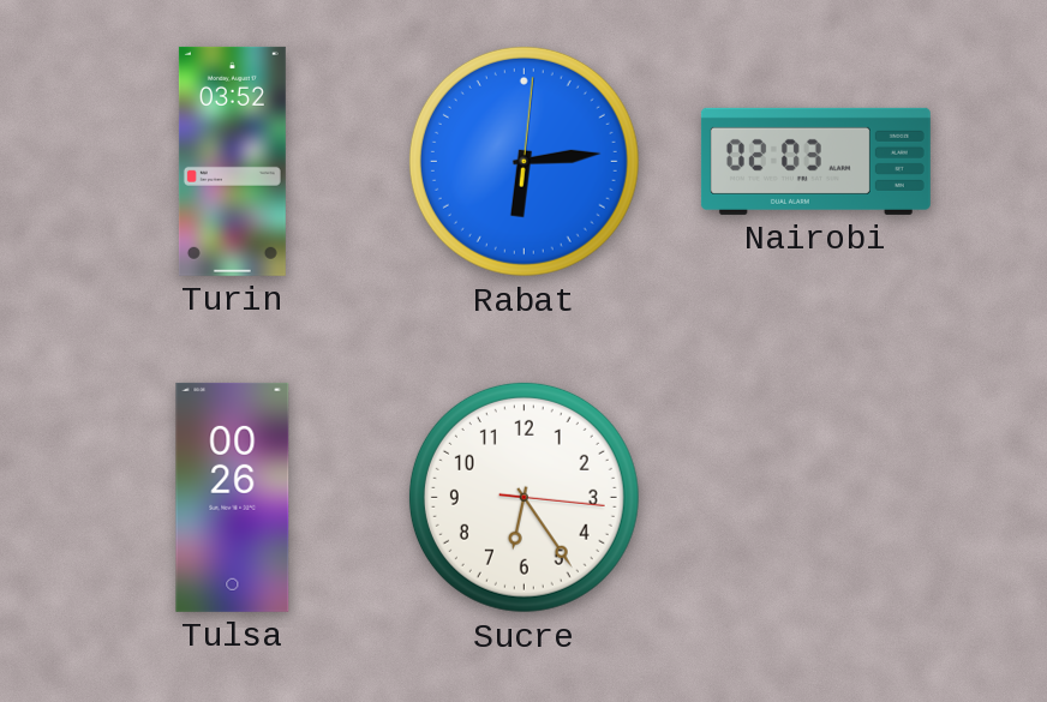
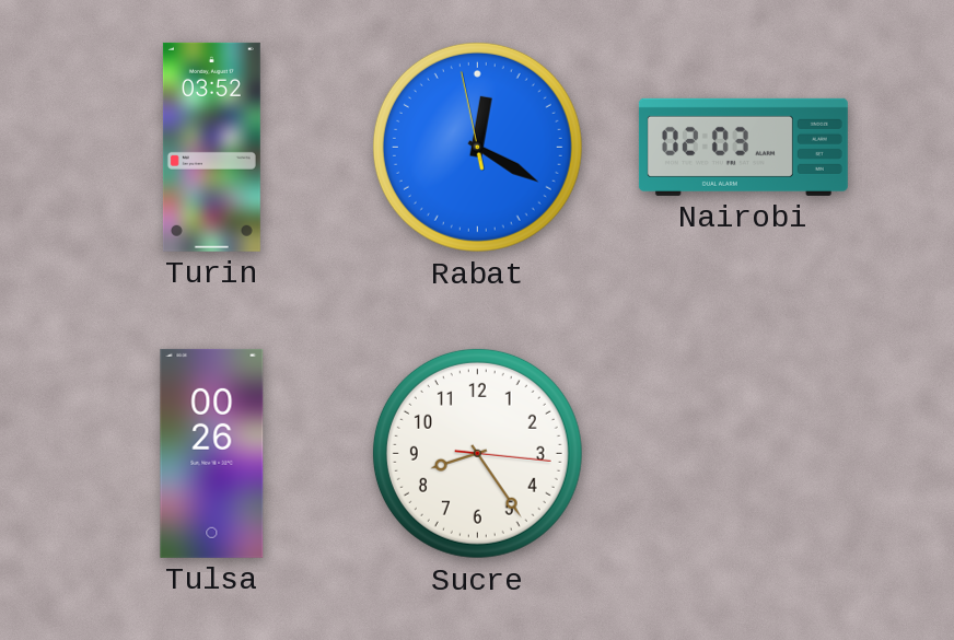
Rabat: 6:14 -> 12:19 (477, 147)
Sucre: 6:24 -> 8:24 (477, 453)
